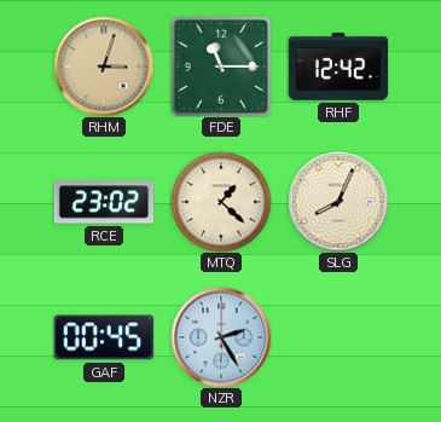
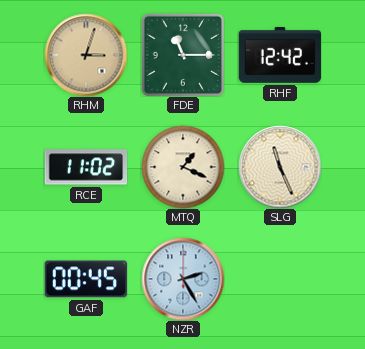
RCE: 23:02 -> 11:02 (86, 167)
MTQ: 1:22 -> 1:19 (183, 167)
SLG: 8:04 -> 11:26 (280, 167)
